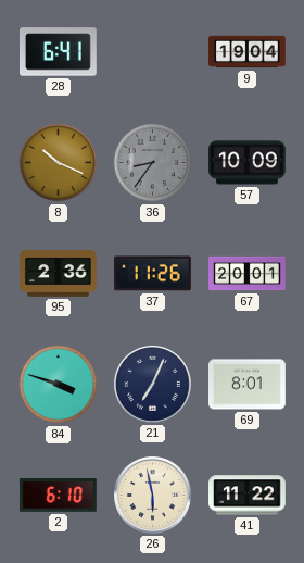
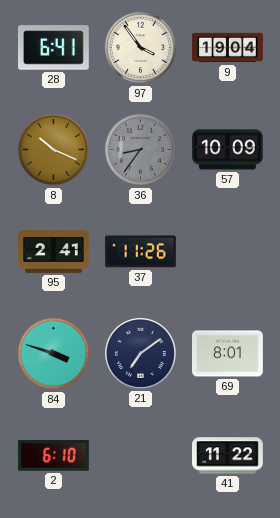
97: none -> 3:54 (141, 48)
95: 2:36 -> 2:41 (54, 251)
67: 20:01 -> none (248, 274)
21: 7:04 -> 7:09 (141, 354)
26: 5:58 -> none (153, 496)
